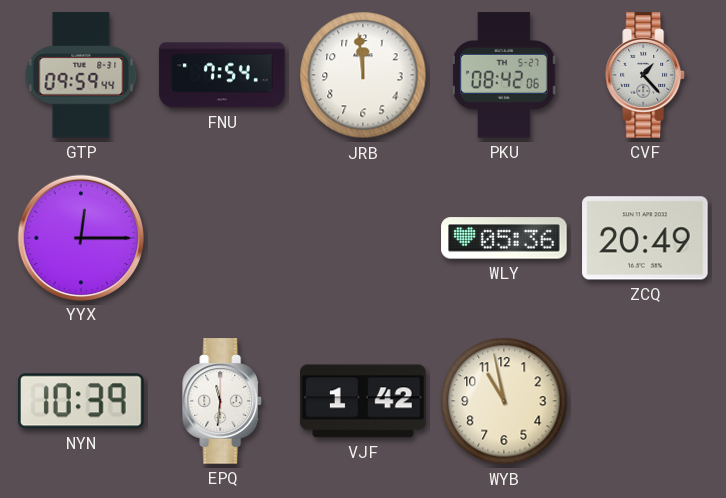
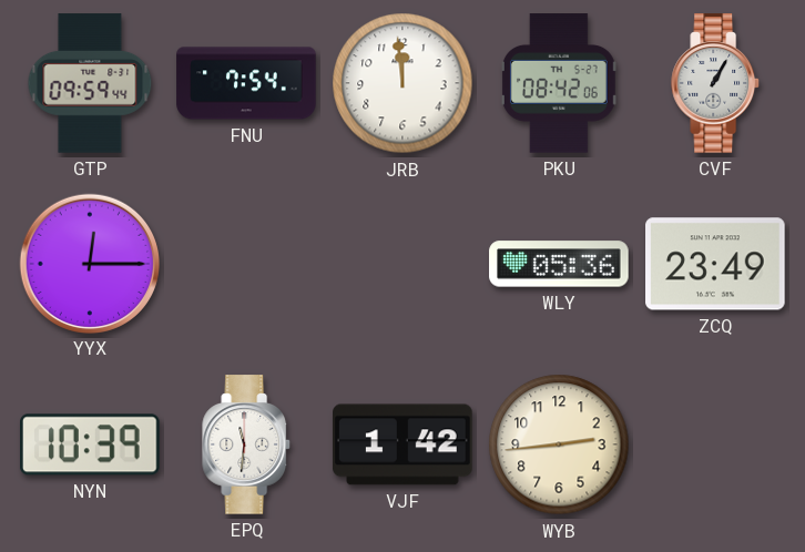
CVF: 1:23 -> 1:05 (716, 83)
ZCQ: 20:49 -> 23:49 (715, 264)
WYB: 10:58 -> 2:44 (559, 444)
